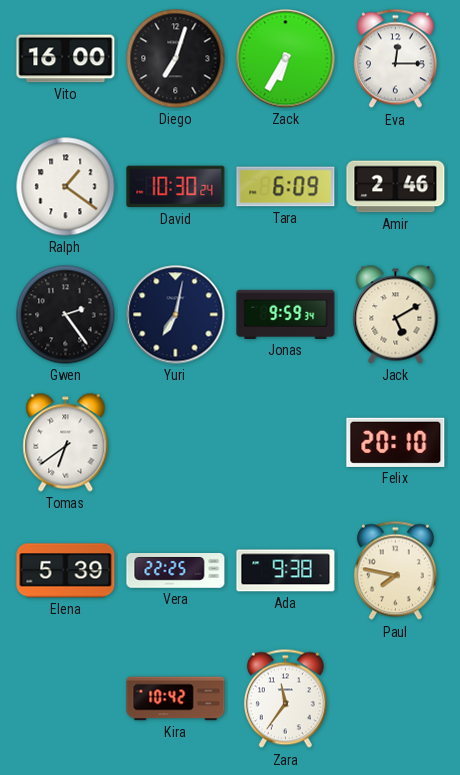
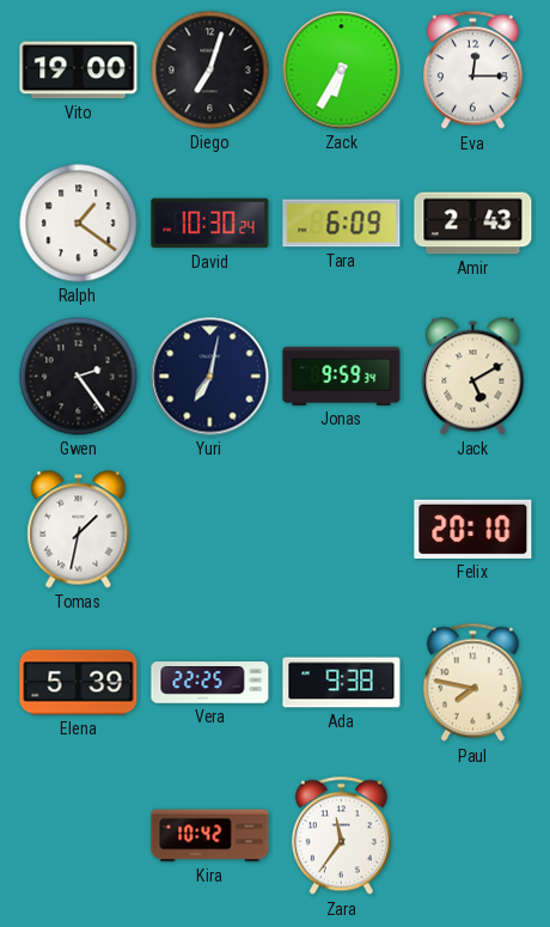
Vito: 16:00 -> 19:00 (79, 71)
Amir: 2:46 -> 2:43 (473, 224)
Tomas: 6:39 -> 1:32 (79, 530)
